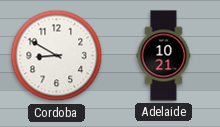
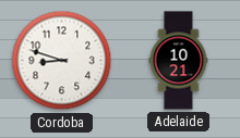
Cordoba: 8:50 -> 8:48 (62, 61)
